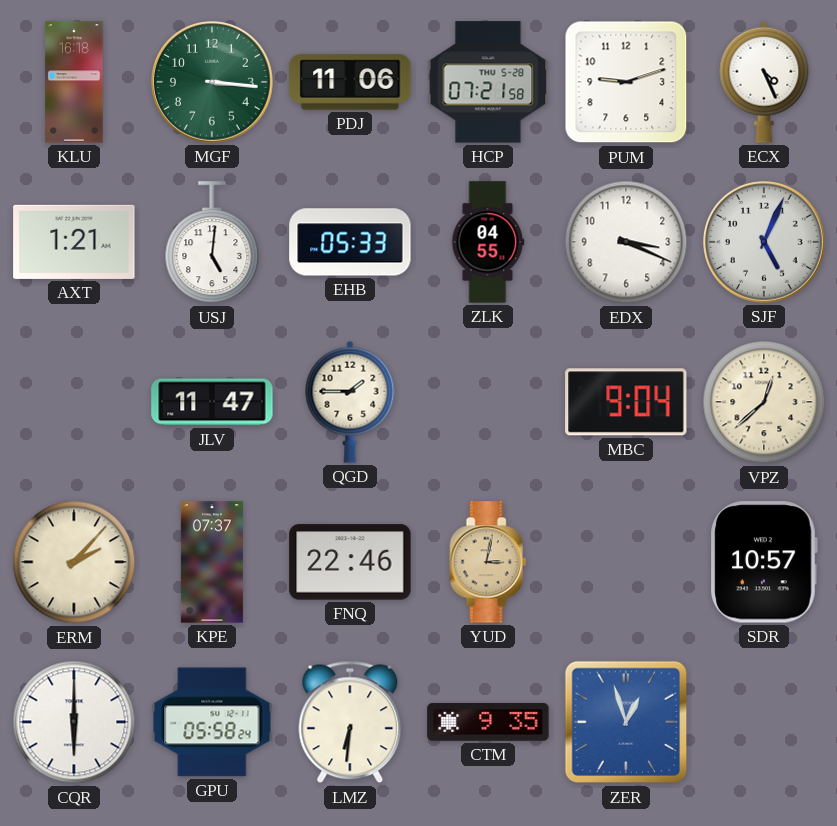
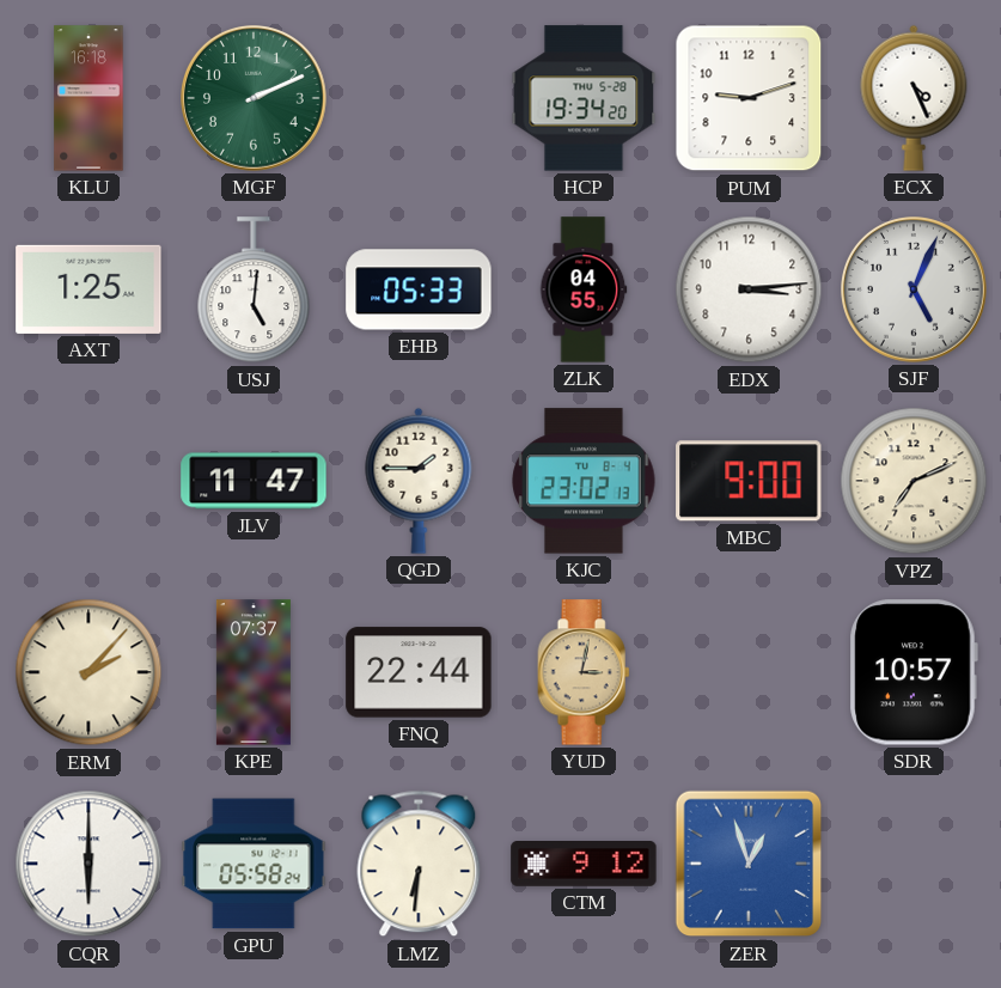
MGF: 3:16 -> 2:11 (255, 99)
PDJ: 11:06 -> none (350, 82)
HCP: 07:21 -> 19:34 (584, 98)
AXT: 1:21 -> 1:25 (88, 289)
EDX: 3:19 -> 3:14 (749, 289)
KJC: none -> 23:02 (584, 481)
MBC: 9:04 -> 9:00 (749, 481)
VPZ: 12:38 -> 7:11 (914, 481)
FNQ: 22:46 -> 22:44 (419, 672)
CTM: 9:35 -> 9:12 (584, 865)
